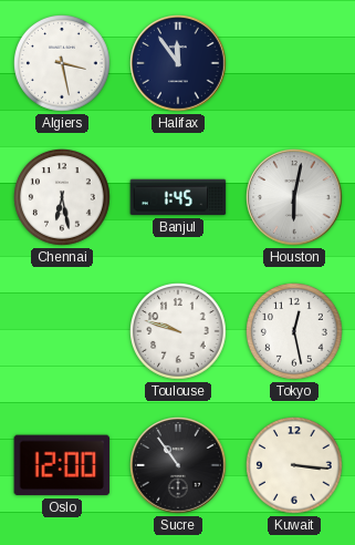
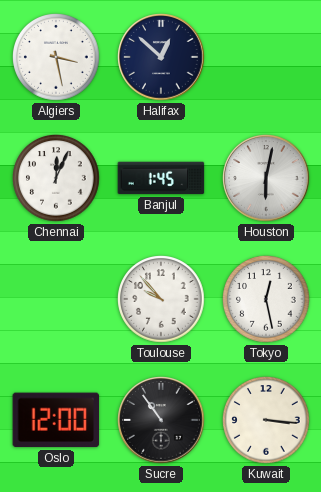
Halifax: 11:54 -> 12:52 (161, 57)
Chennai: 6:28 -> 12:04 (57, 179)
Toulouse: 9:48 -> 9:53 (162, 300)
